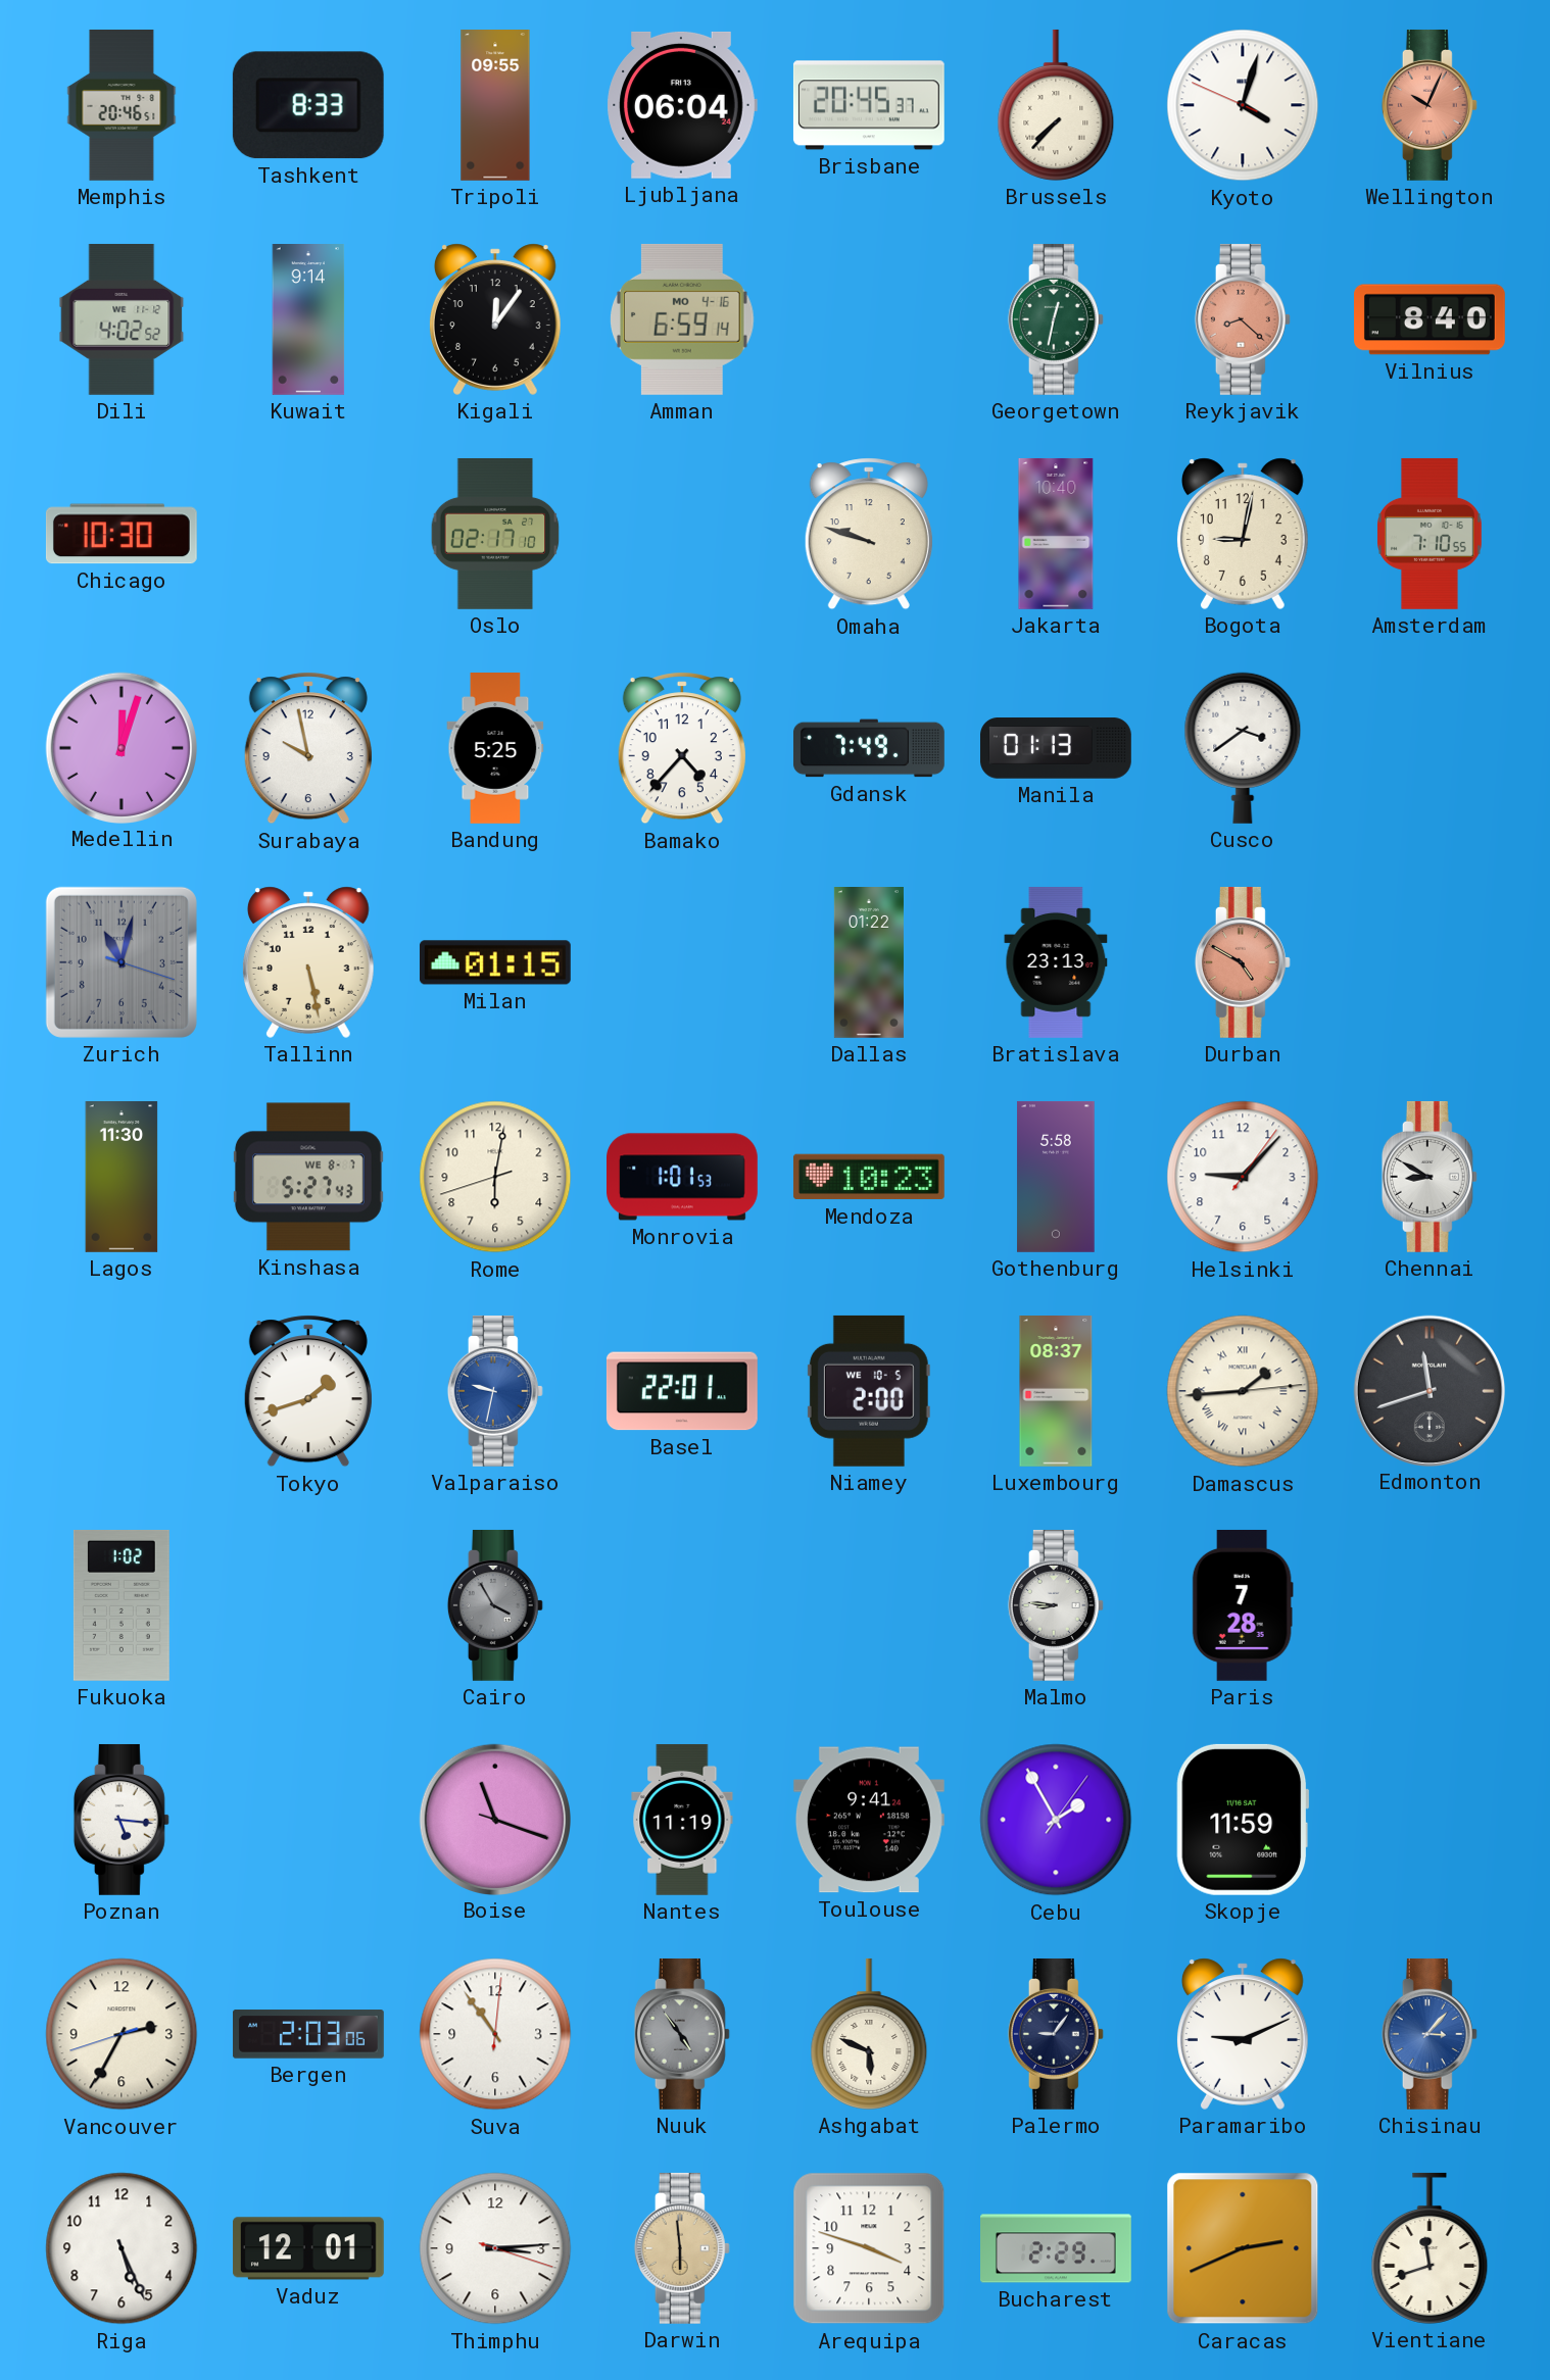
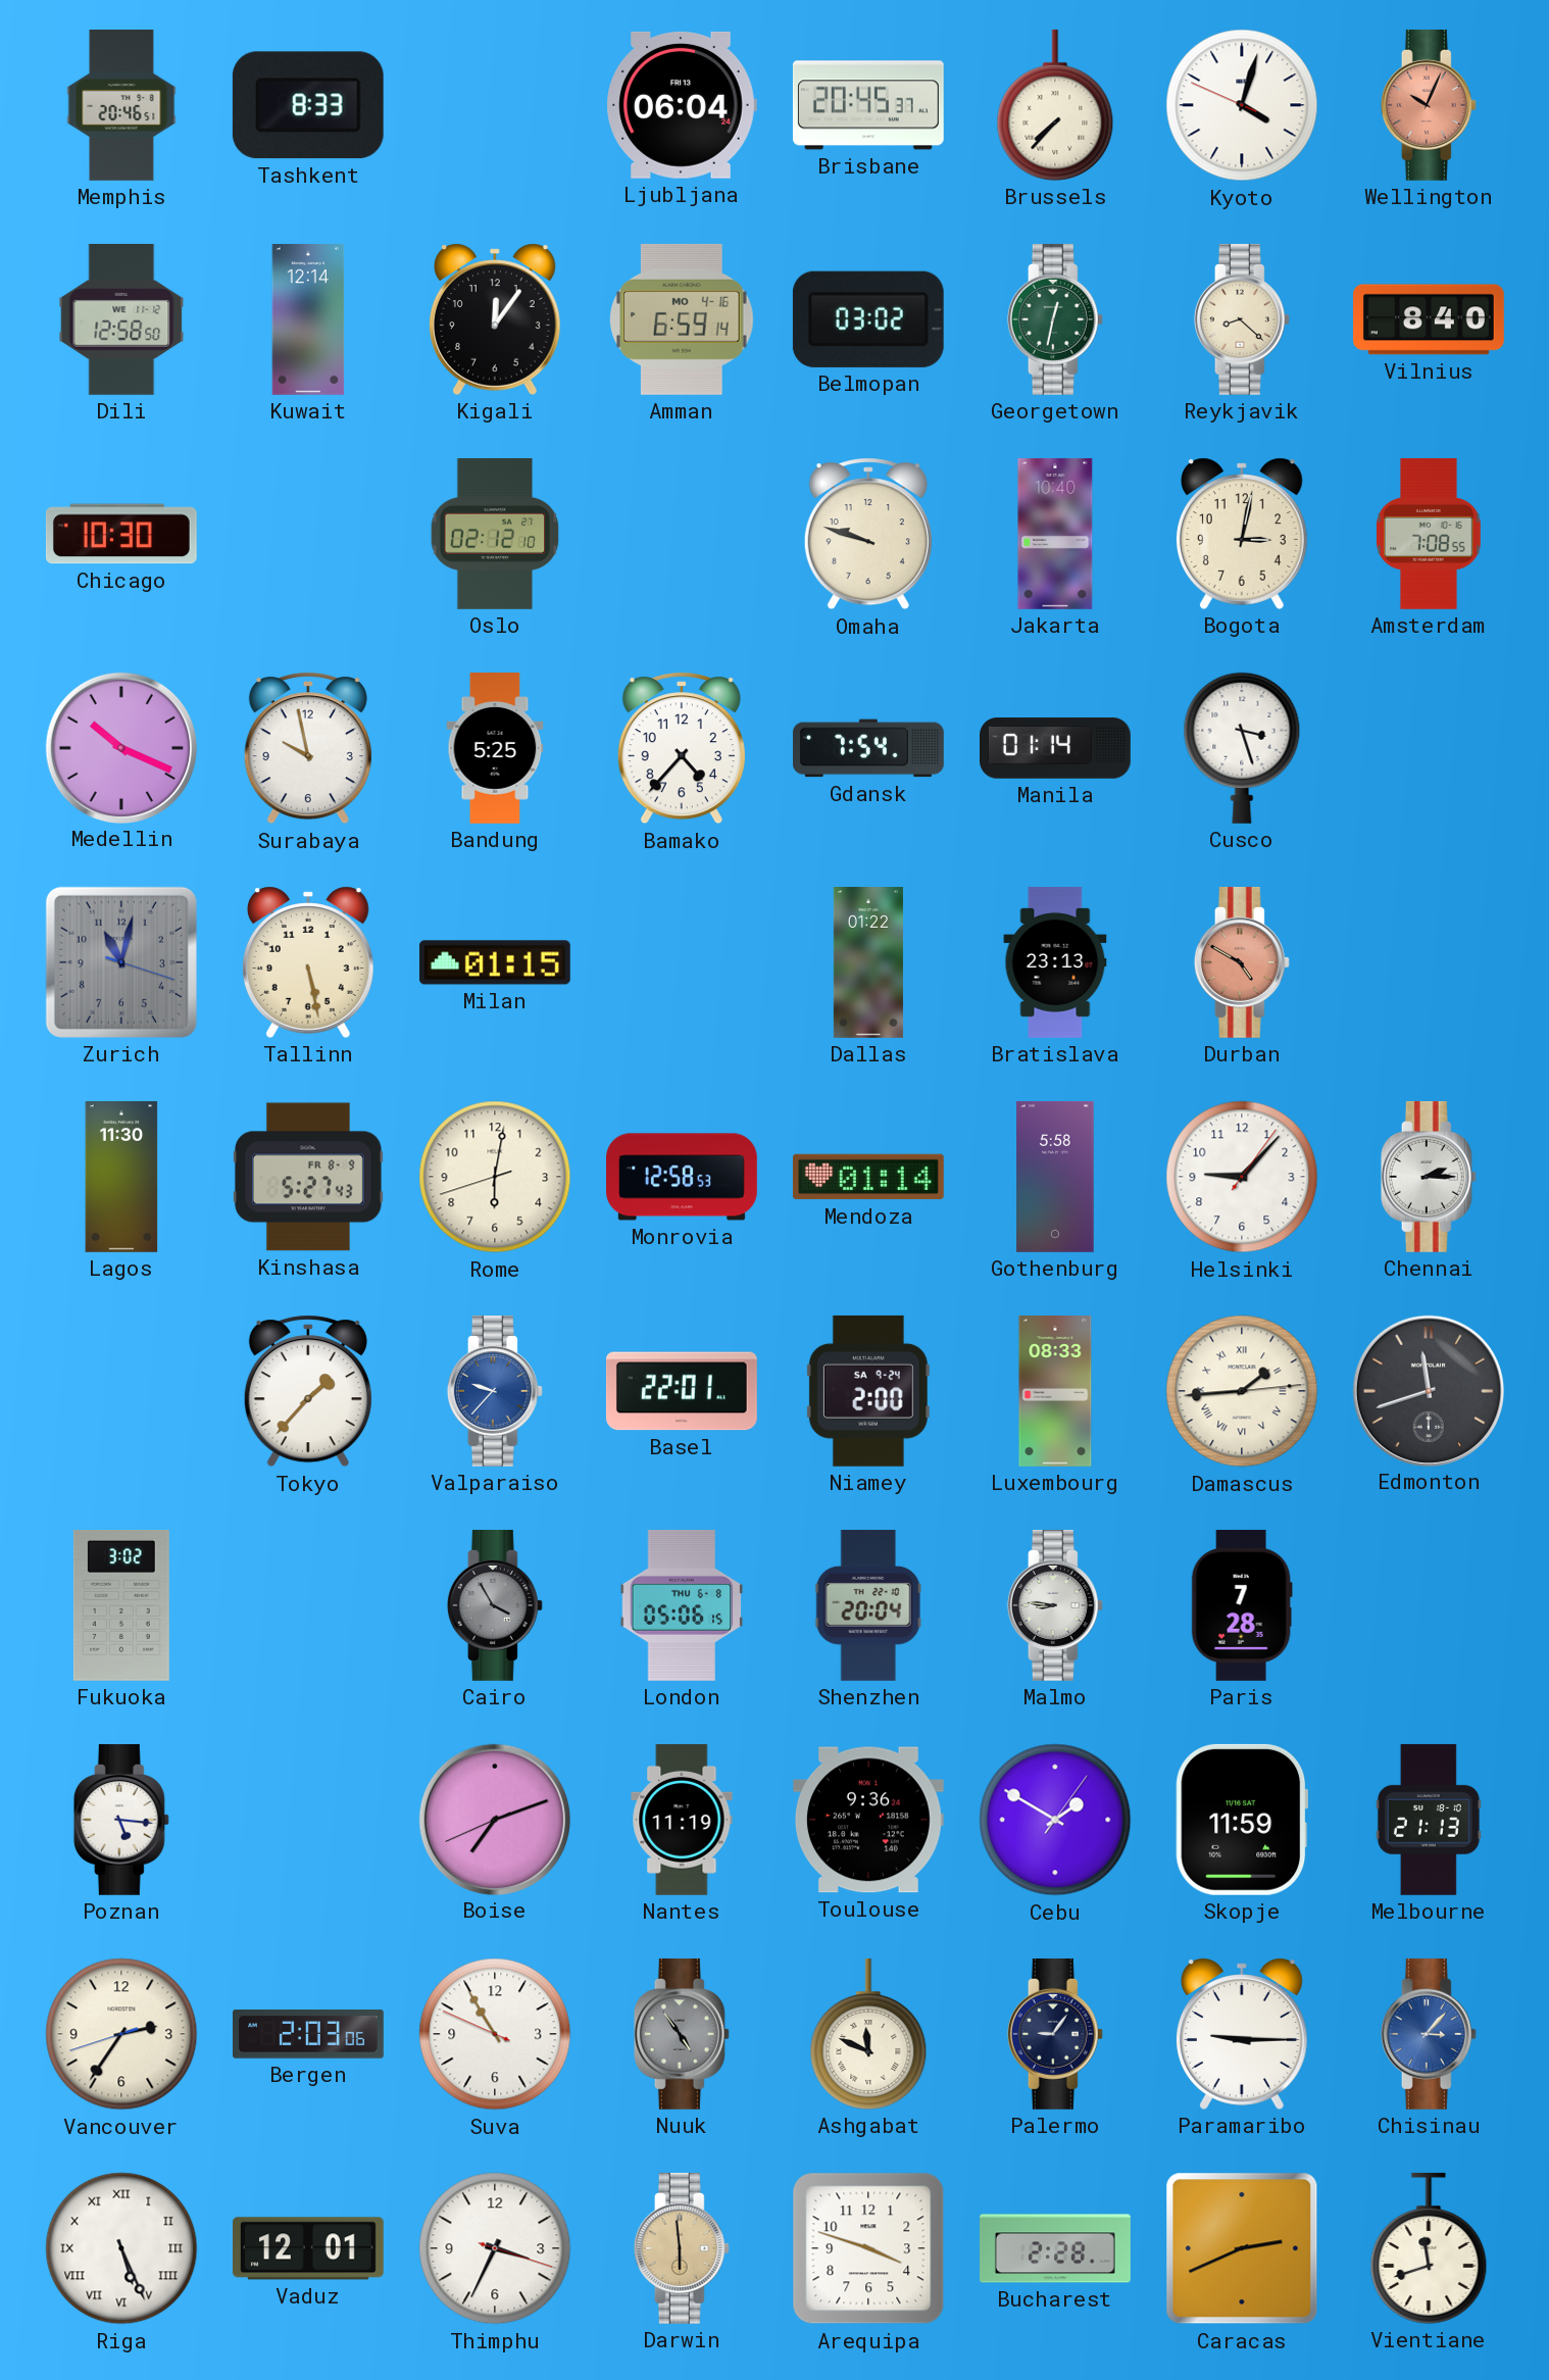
Tripoli: 09:55 -> none (495, 106)
Dili: 4:02 -> 12:58 (121, 319)
Kuwait: 9:14 -> 12:14 (308, 320)
Belmopan: none -> 03:02 (868, 319)
Reykjavik dial: salmon -> cream (1242, 319)
Oslo: 02:17 -> 02:12 (495, 534)
Bogota: 9:02 -> 3:02 (1242, 534)
Amsterdam: 7:10 -> 7:08 (1430, 534)
Medellin: 12:03 -> 10:19 (120, 747)
Gdansk: 7:49 -> 7:54 (868, 748)
Manila: 01:13 -> 01:14 (1056, 748)
Cusco: 3:39 -> 3:27 (1242, 748)
Kinshasa date: WE 8-7 -> FR 8-9 (308, 1177)
Monrovia: 1:01 -> 12:58 (683, 1177)
Mendoza: 10:23 -> 01:14 (868, 1177)
Chennai: 8:50 -> 2:15 (1429, 1177)
Tokyo: 1:42 -> 1:37 (308, 1391)
Valparaiso: 9:32 -> 9:37 (495, 1391)
Niamey date: WE 10-5 -> SA 9-24 (868, 1391)
Luxembourg: 08:37 -> 08:33 (1055, 1392)
Fukuoka: 1:02 -> 3:02 (121, 1605)
London: none -> 05:06 (682, 1605)
Shenzhen: none -> 20:04 (868, 1605)
Boise: 11:18 -> 7:11 (494, 1819)
Toulouse: 9:41 -> 9:36 (868, 1820)
Cebu: 1:55 -> 1:50 (1055, 1820)
Melbourne: none -> 21:13 (1429, 1820)
Vancouver: 2:34 -> 2:35 (121, 2034)
Suva: 10:54:01 -> 10:54:49 (495, 2034)
Ashgabat: 5:49 -> 11:49 (868, 2034)
Paramaribo: 9:11 -> 9:15 (1242, 2034)
Riga numerals: Arabic -> Roman (121, 2248)
Thimphu: 3:14 -> 3:34 (495, 2248)
Bucharest: 2:29 -> 2:28 (1056, 2248)
